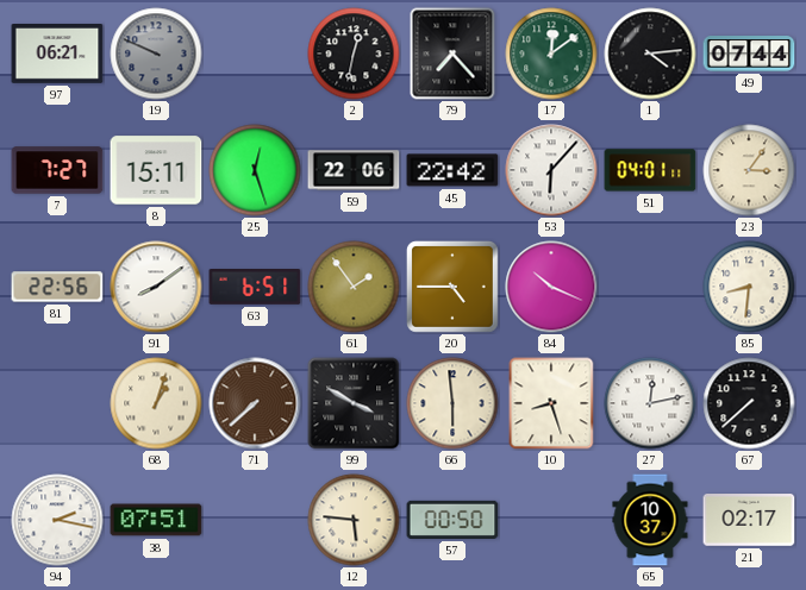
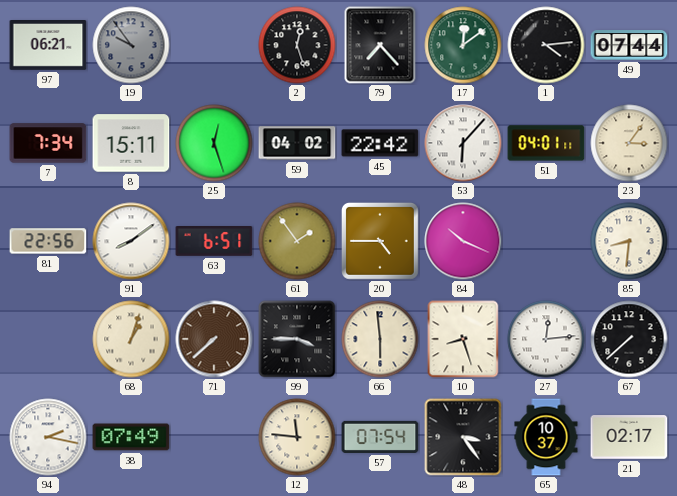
19: 9:49 -> 9:54 (131, 45)
2: 12:32 -> 12:27 (297, 45)
7: 7:27 -> 7:34 (48, 143)
59: 22:06 -> 04:02 (297, 143)
99: 3:50 -> 3:45 (297, 339)
27: 12:13 -> 12:14 (546, 339)
38: 07:51 -> 07:49 (131, 437)
12: 5:46 -> 11:46 (297, 437)
57: 00:50 -> 07:54 (380, 437)
48: none -> 3:24 (463, 437)
